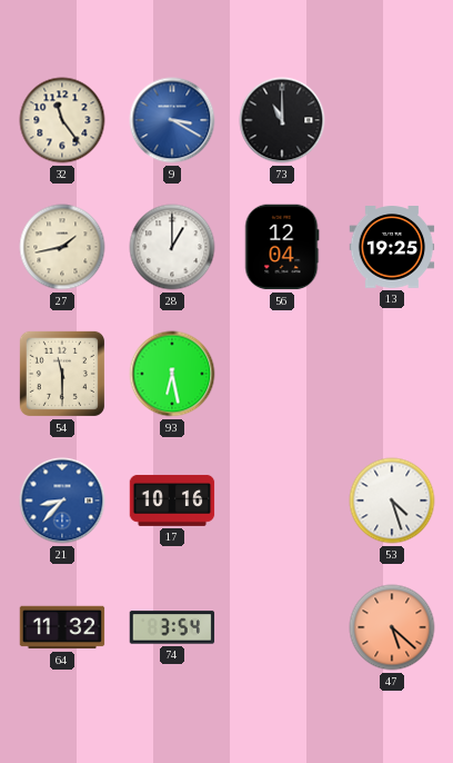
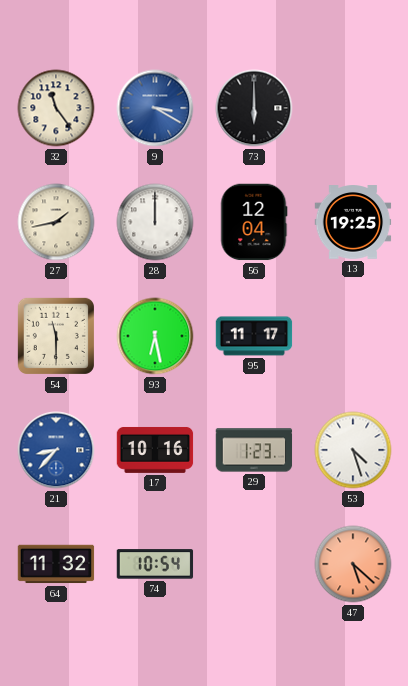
73: 11:00 -> 6:00 (254, 108)
28: 1:00 -> 12:00 (155, 222)
95: none -> 11:17 (254, 336)
29: none -> 1:23 (254, 450)
74: 3:54 -> 10:54 (155, 564)
